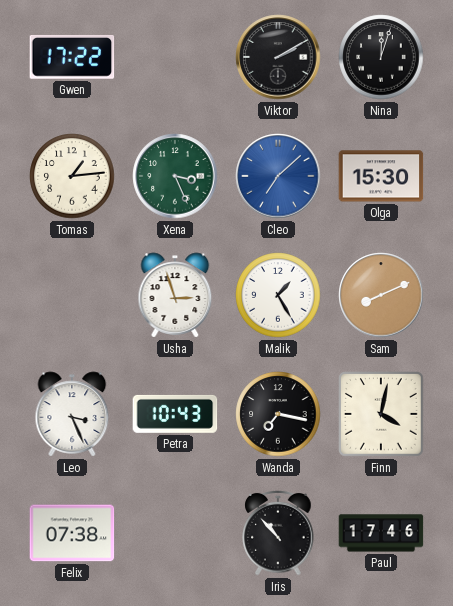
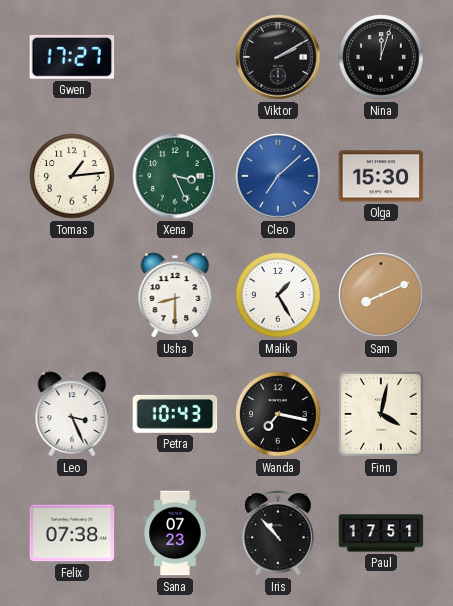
Gwen: 17:22 -> 17:27 (72, 57)
Usha: 2:57 -> 8:30 (175, 295)
Sana: none -> 07:23 (175, 533)
Paul: 17:46 -> 17:51 (381, 533)
